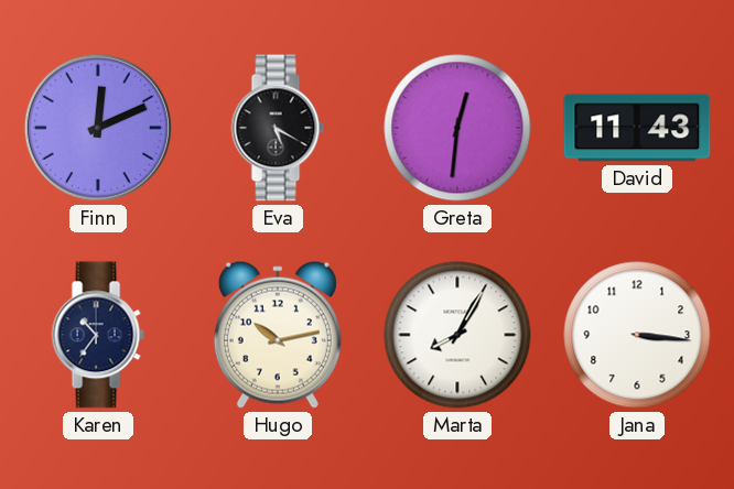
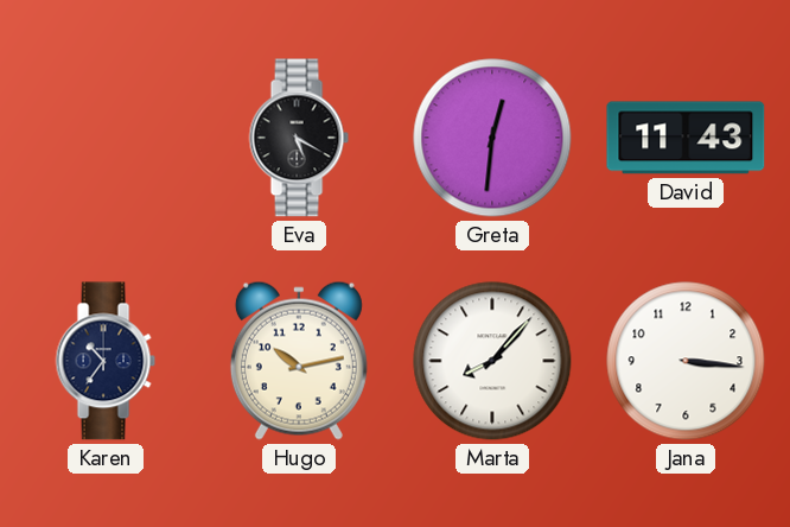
Finn: 12:11 -> none (98, 128)
Marta: 8:05 -> 8:07 (492, 361)
